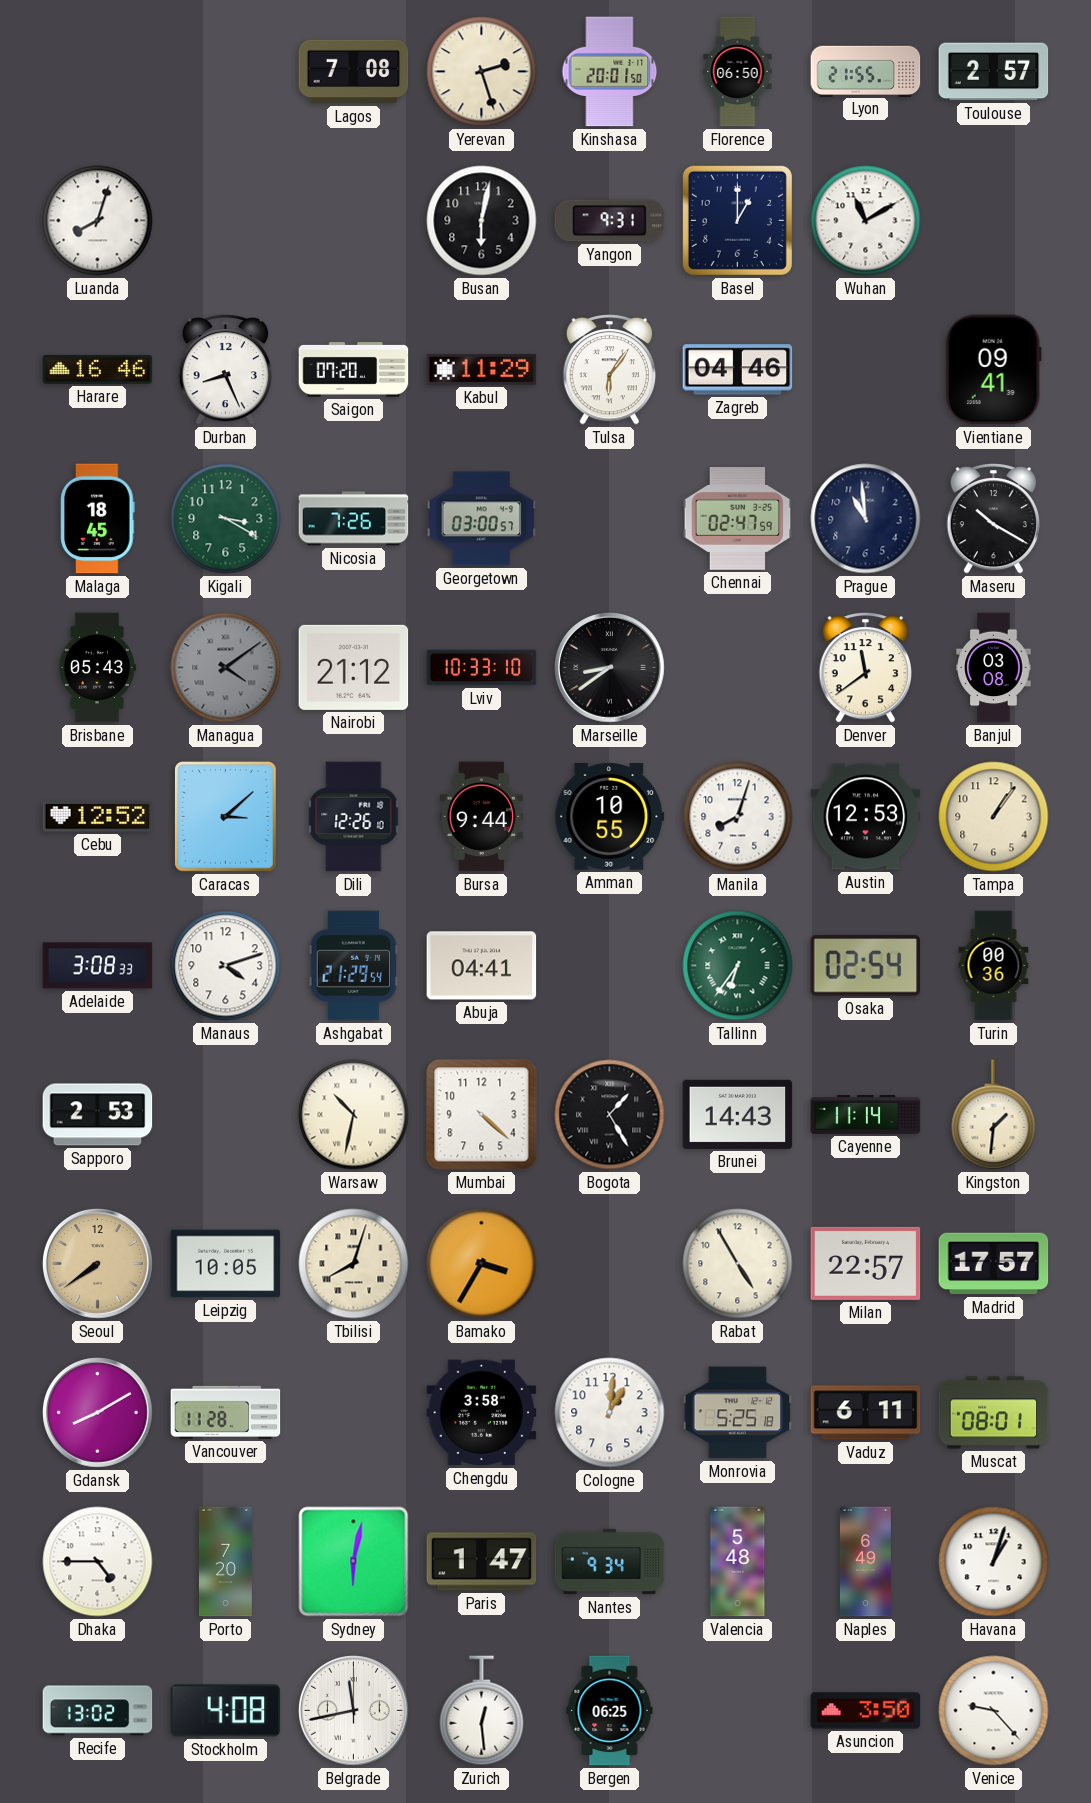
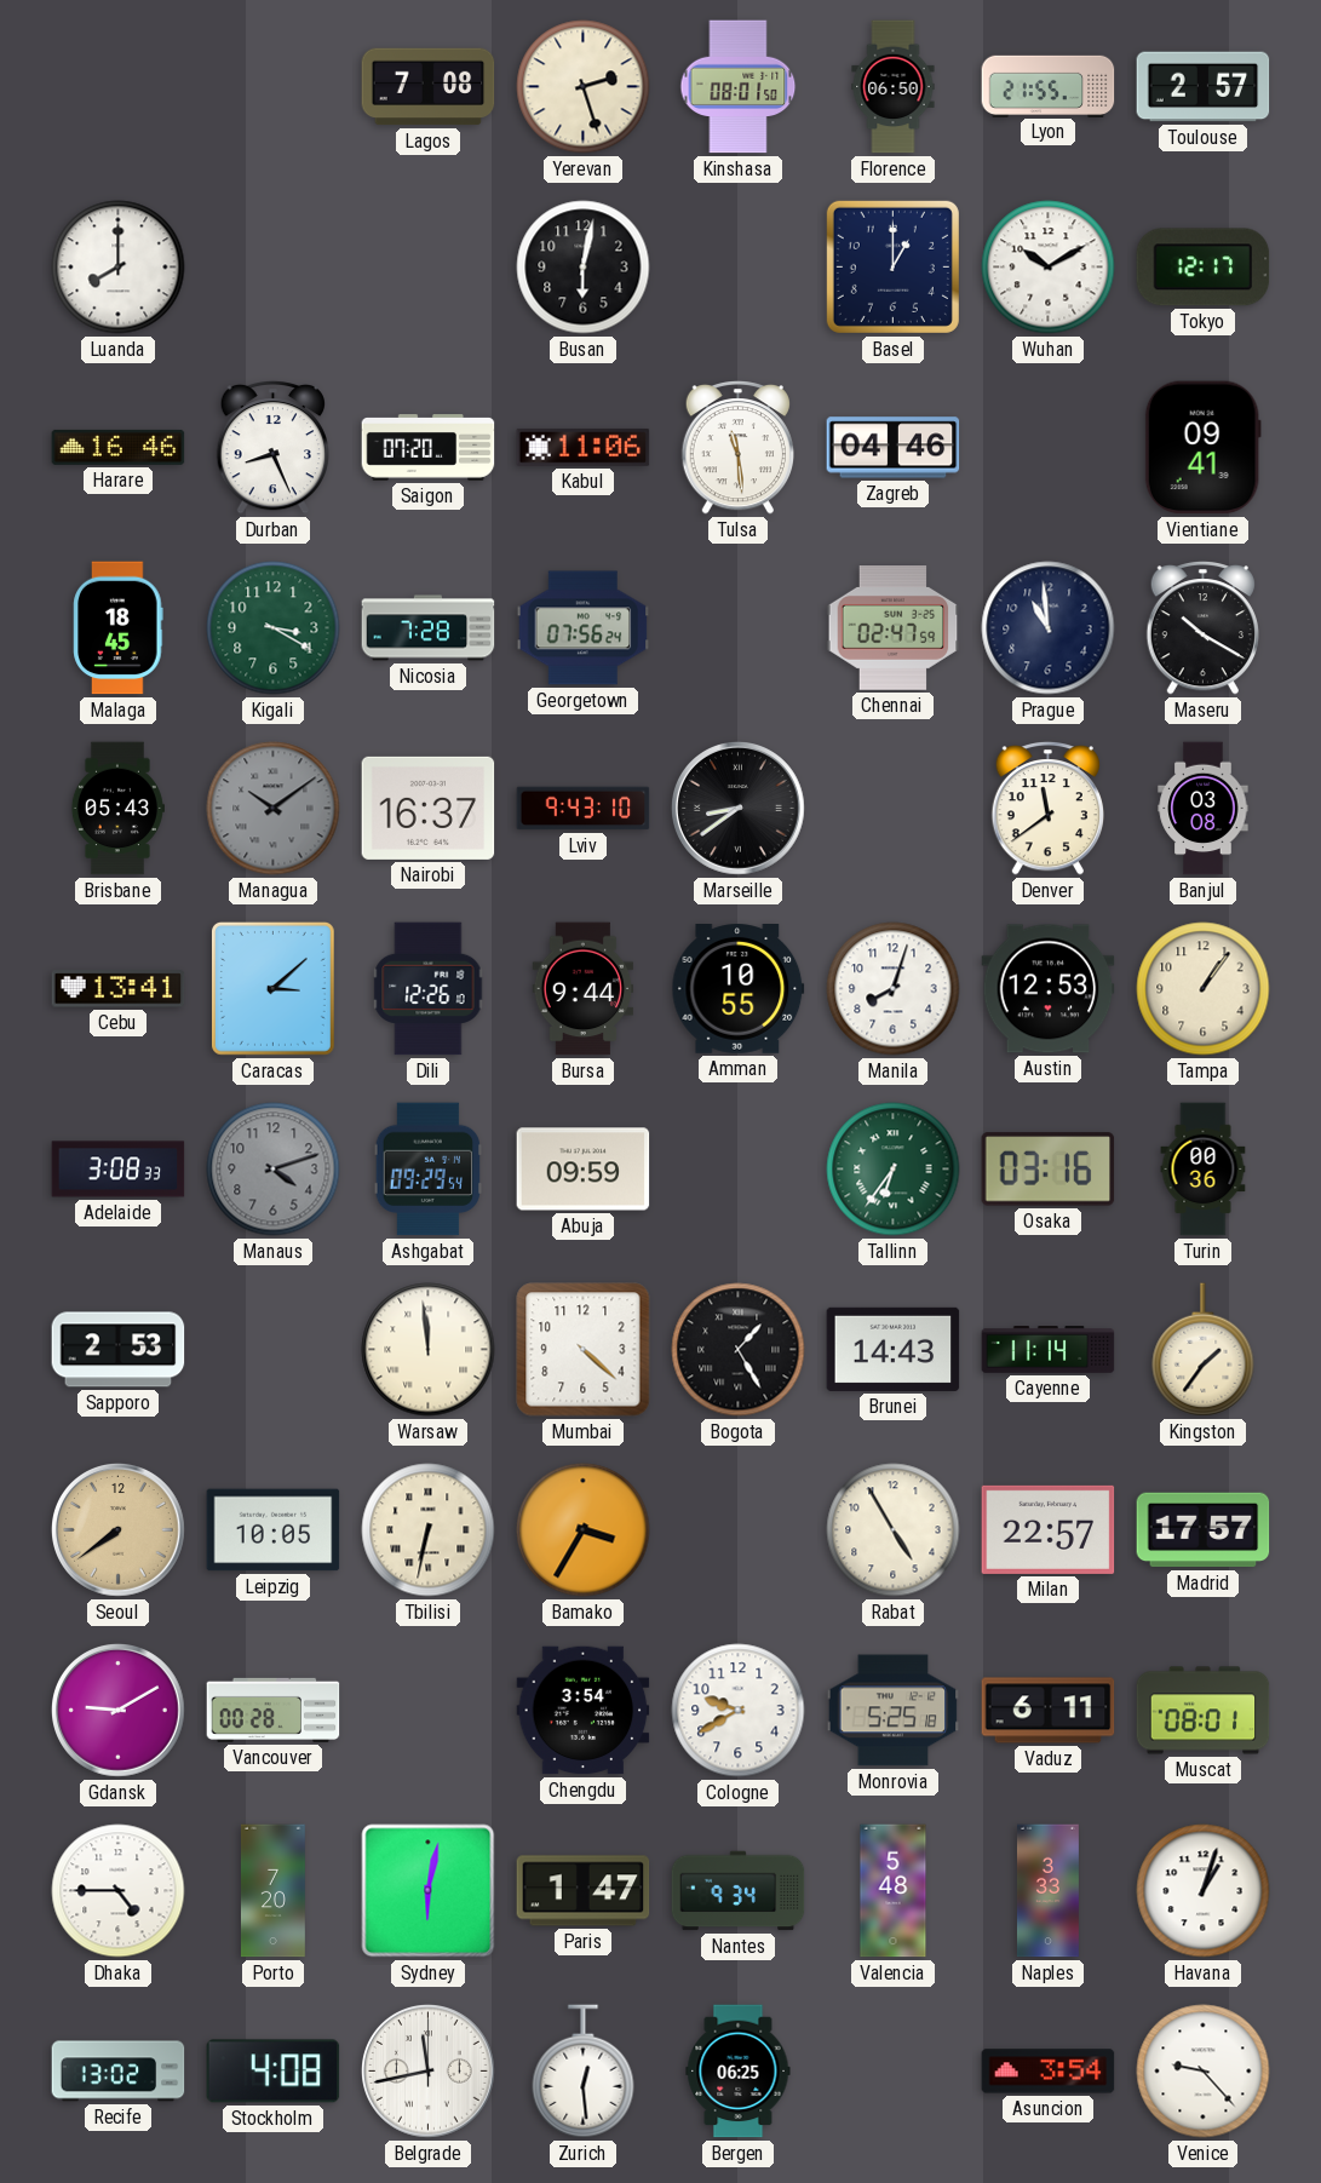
Kinshasa: 20:01 -> 08:01 (739, 87)
Luanda: 8:03 -> 8:00 (119, 268)
Yangon: 9:31 -> none (610, 221)
Wuhan: 11:10 -> 10:10 (1049, 268)
Tokyo: none -> 12:17 (1204, 268)
Kabul: 11:29 -> 11:06 (584, 447)
Tulsa: 6:06 -> 11:29 (737, 448)
Nicosia: 7:26 -> 7:28 (429, 628)
Georgetown: 03:00 -> 07:56 (584, 628)
Managua: 4:09 -> 10:09 (274, 809)
Nairobi: 21:12 -> 16:37 (429, 808)
Lviv: 10:33 -> 9:43 (584, 809)
Cebu: 12:52 -> 13:41 (119, 989)
Manaus dial: white -> grey (274, 1170)
Ashgabat: 21:29 -> 09:29 (429, 1170)
Abuja: 04:41 -> 09:59 (584, 1170)
Osaka: 02:54 -> 03:16 (1049, 1170)
Warsaw: 10:32 -> 11:59 (429, 1350)
Kingston: 1:31 -> 1:36 (1204, 1350)
Tbilisi: 8:03 -> 6:32 (429, 1530)
Gdansk: 8:10 -> 9:10 (119, 1711)
Vancouver: 11:28 -> 00:28 (274, 1710)
Chengdu: 3:58 -> 3:54 (584, 1711)
Cologne: 1:01 -> 9:40 (739, 1711)
Naples: 6:49 -> 3:33 (1047, 1891)
Asuncion: 3:50 -> 3:54 (1049, 2072)
